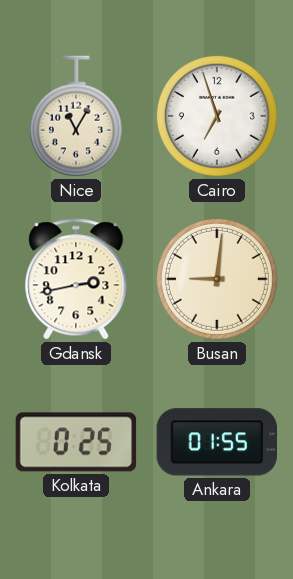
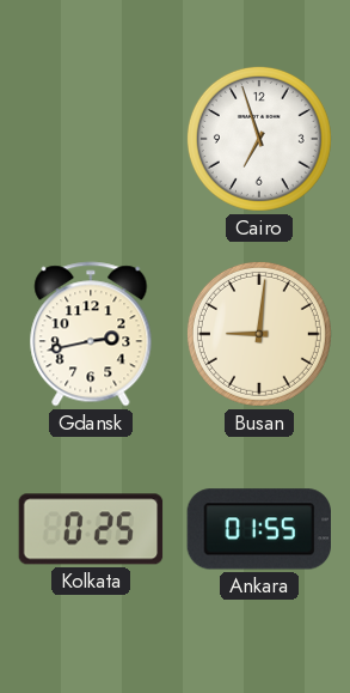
Nice: 11:05 -> none (76, 116)
